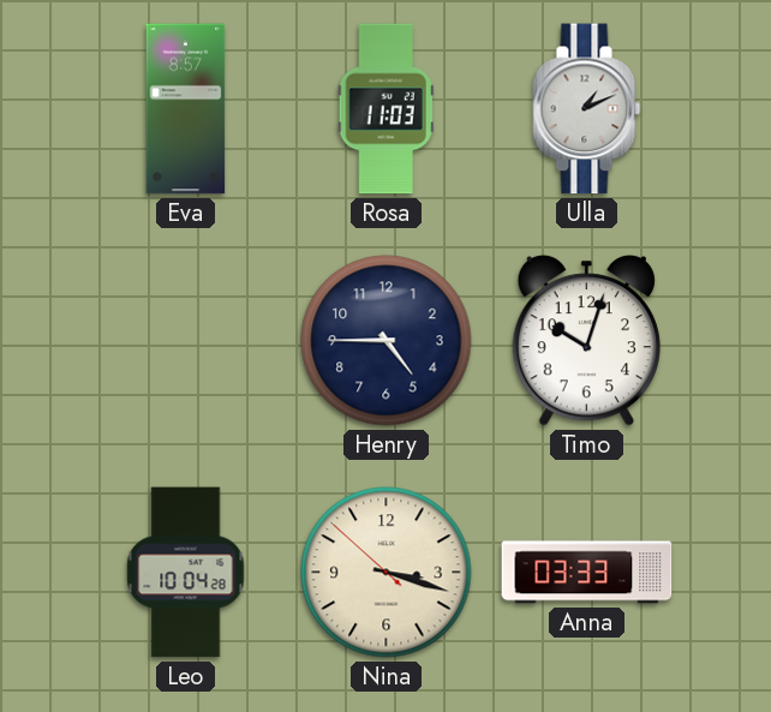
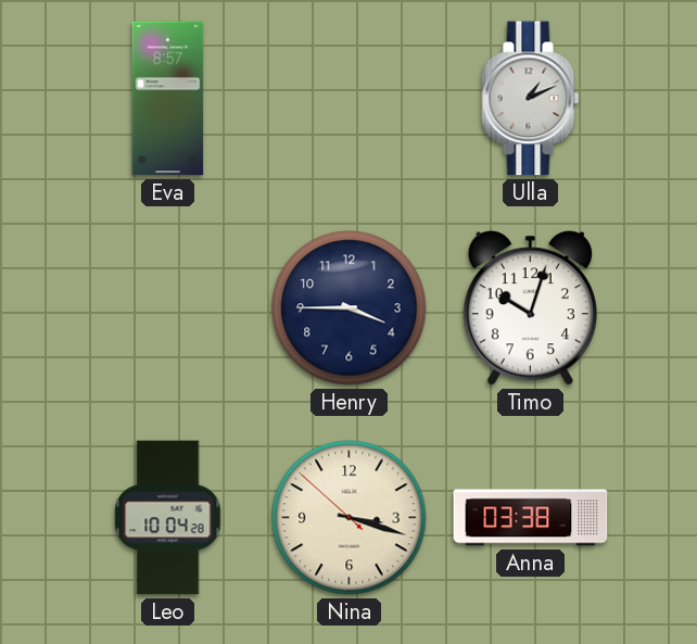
Rosa: 11:03 -> none (385, 109)
Henry: 4:45 -> 3:45 (350, 308)
Anna: 03:33 -> 03:38 (531, 518)
